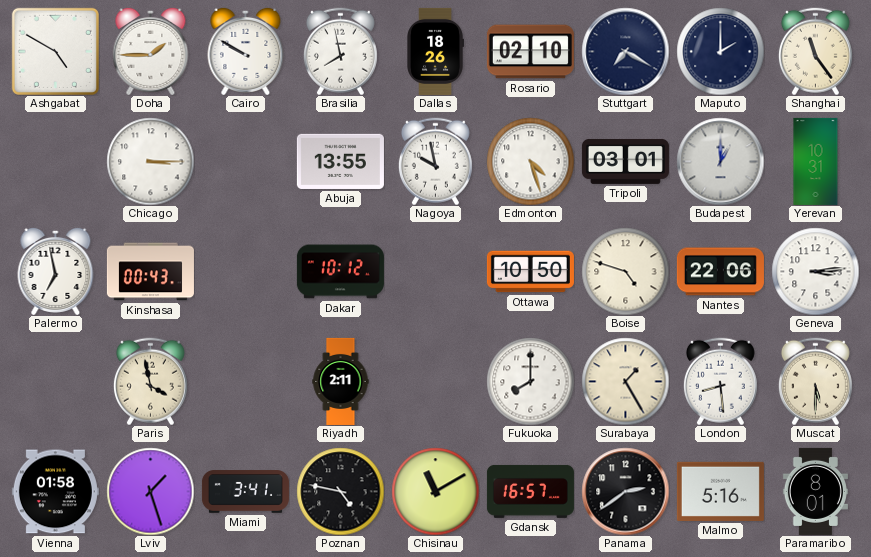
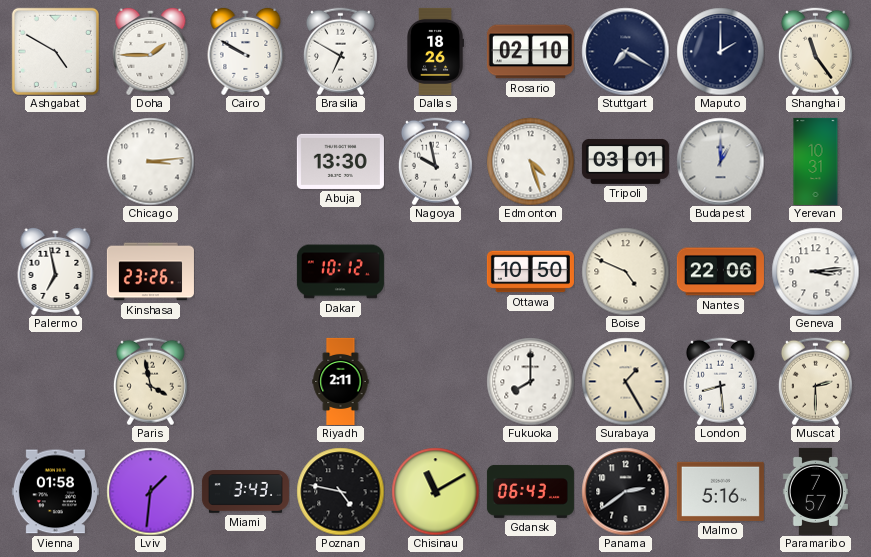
Brasilia: 7:58 -> 6:50 (340, 51)
Chicago: 3:15 -> 3:14 (150, 161)
Abuja: 13:55 -> 13:30 (340, 161)
Kinshasa: 00:43 -> 23:26 (150, 272)
Boise: 4:48 -> 4:49 (625, 271)
Muscat: 5:30 -> 2:30 (815, 381)
Lviv: 1:27 -> 1:31 (150, 491)
Miami: 3:41 -> 3:43 (245, 492)
Gdansk: 16:57 -> 06:43 (530, 491)
Paramaribo: 8:01 -> 7:57 (815, 491)
